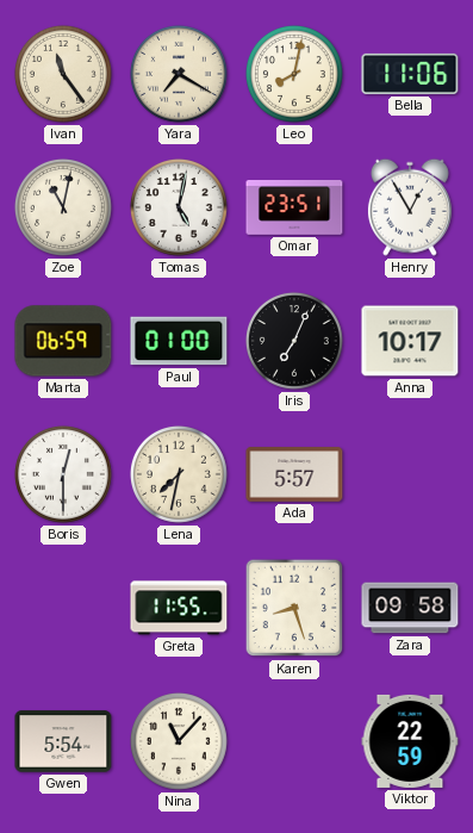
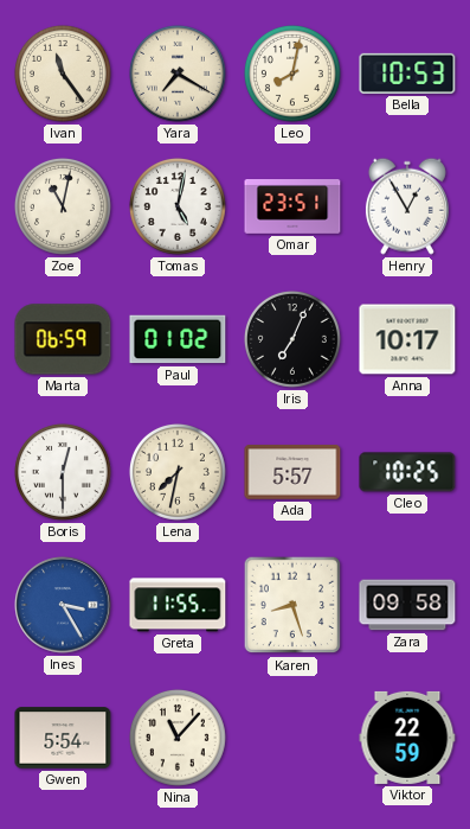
Bella: 11:06 -> 10:53 (407, 74)
Paul: 01:00 -> 01:02 (178, 339)
Cleo: none -> 10:25 (407, 472)
Ines: none -> 3:25 (63, 605)
